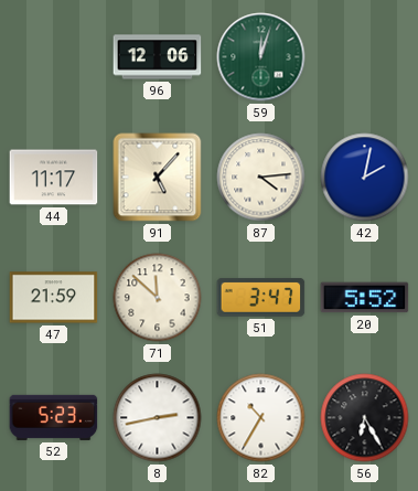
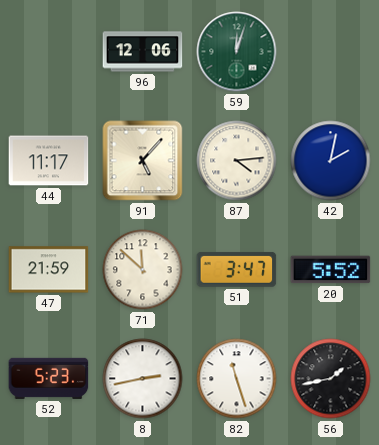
82: 10:35 -> 11:27 (237, 379)
56: 6:25 -> 1:43 (331, 379)
